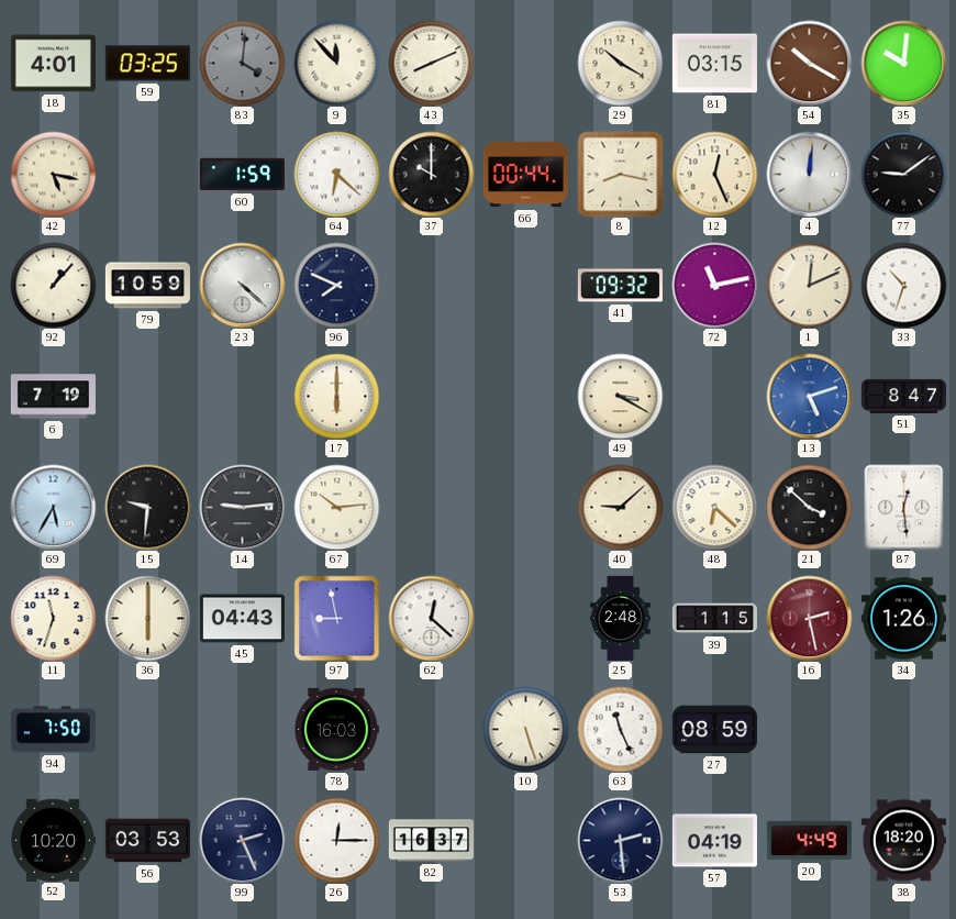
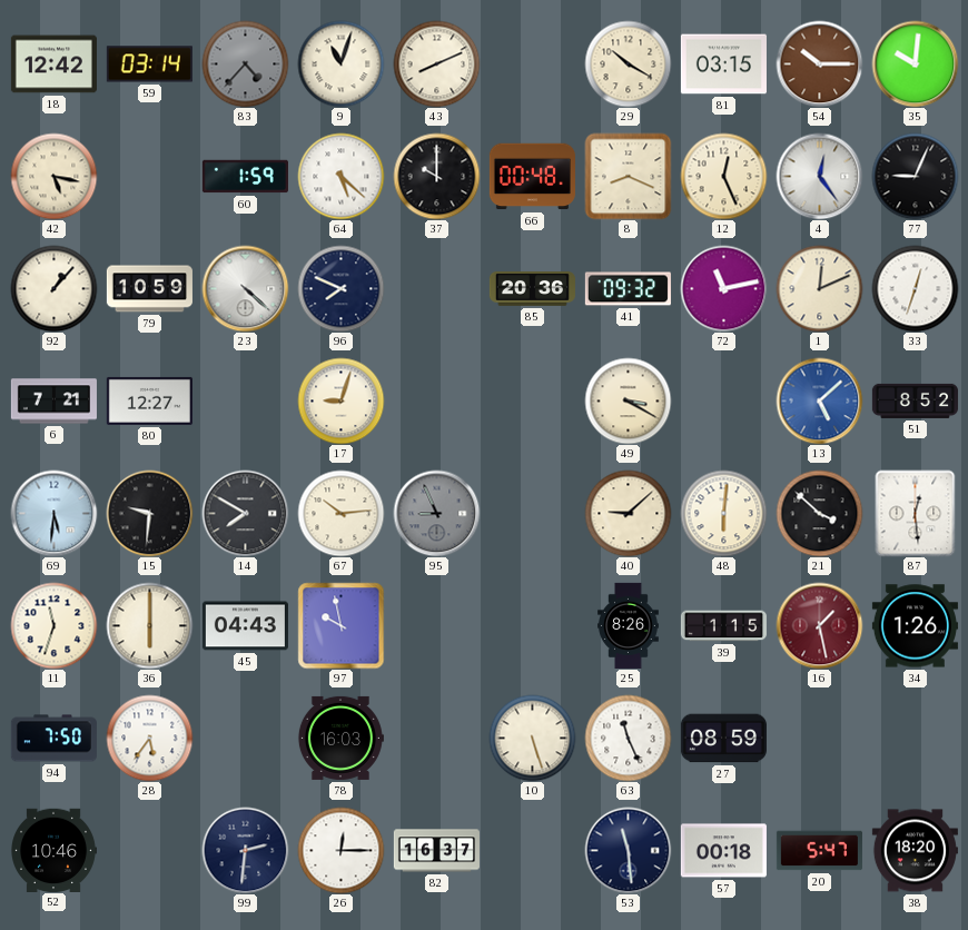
18: 4:01 -> 12:42 (53, 65)
59: 03:25 -> 03:14 (149, 65)
83: 4:01 -> 4:37 (245, 63)
9: 11:53 -> 11:03 (340, 63)
54: 10:20 -> 10:15 (819, 63)
64: 6:22 -> 5:22 (340, 176)
66: 00:44 -> 00:48 (532, 177)
8: 8:17 -> 8:19 (628, 176)
4: 12:01 -> 12:24 (819, 176)
77: 9:09 -> 9:04 (915, 176)
85: none -> 20:36 (532, 289)
33: 10:33 -> 12:33 (915, 288)
6: 7:19 -> 7:21 (53, 402)
80: none -> 12:27 (149, 400)
17: 6:00 -> 9:03 (340, 400)
13: 5:12 -> 5:08 (819, 400)
51: 8:47 -> 8:52 (915, 400)
69: 5:35 -> 5:31 (53, 513)
14: 9:14 -> 7:50 (245, 513)
95: none -> 8:56 (436, 513)
48: 6:22 -> 6:01 (723, 513)
97: 8:58 -> 9:58 (340, 625)
62: 12:22 -> none (431, 618)
25: 2:48 -> 8:26 (629, 625)
16: 2:28 -> 1:28 (819, 625)
28: none -> 5:36 (149, 738)
52: 10:20 -> 10:46 (55, 850)
56: 03:53 -> none (147, 841)
99: 2:26 -> 2:31 (245, 850)
53: 2:29 -> 11:29 (628, 850)
57: 04:19 -> 00:18 (723, 851)
20: 4:49 -> 5:47 (819, 851)
